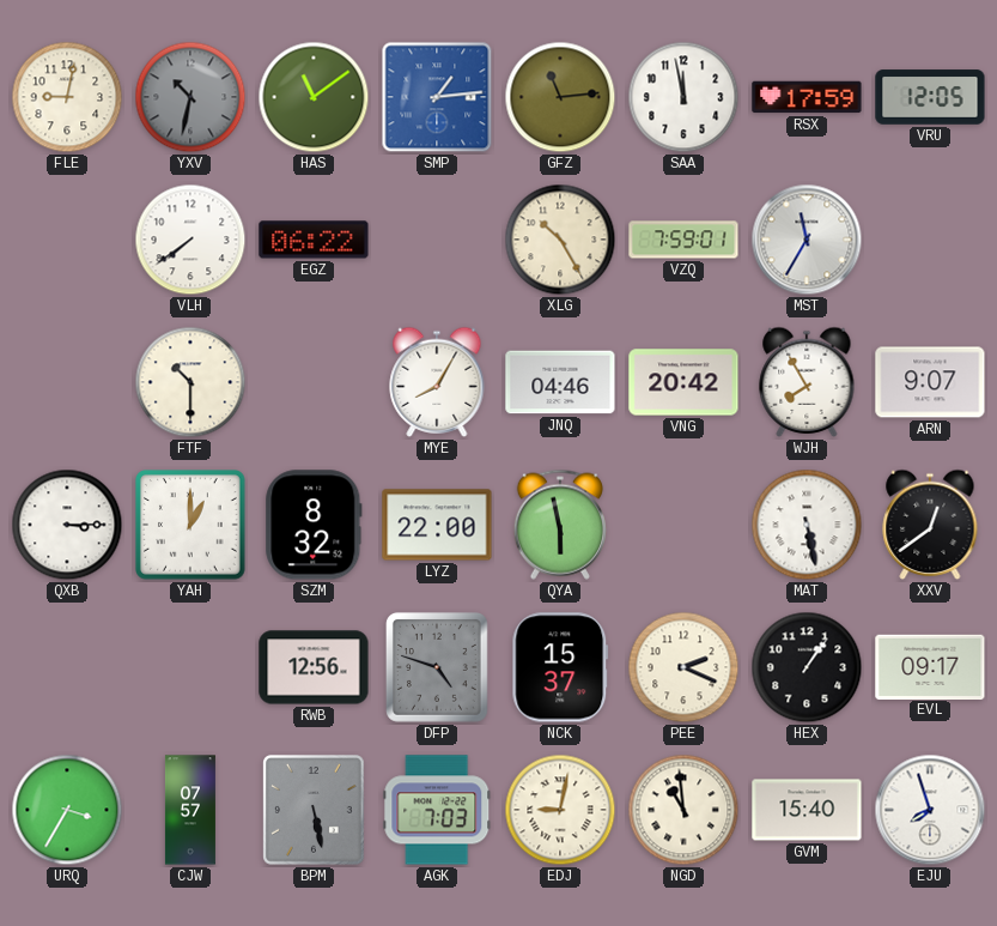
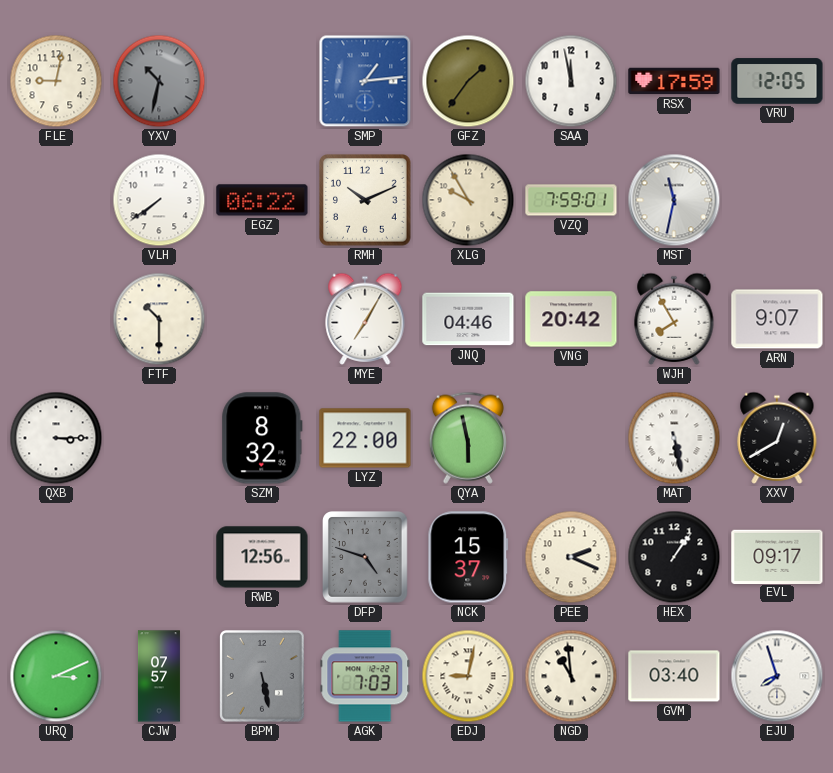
HAS: 11:09 -> none (314, 97)
GFZ: 11:14 -> 1:36 (468, 81)
RMH: none -> 10:11 (366, 201)
XLG: 10:25 -> 9:55 (468, 200)
MST: 11:35 -> 11:32 (674, 200)
MYE: 8:05 -> 7:05 (365, 319)
YAH: 1:00 -> none (192, 526)
XXV: 12:39 -> 12:40 (777, 438)
URQ: 3:35 -> 3:11 (56, 676)
GVM: 15:40 -> 03:40 (674, 676)
